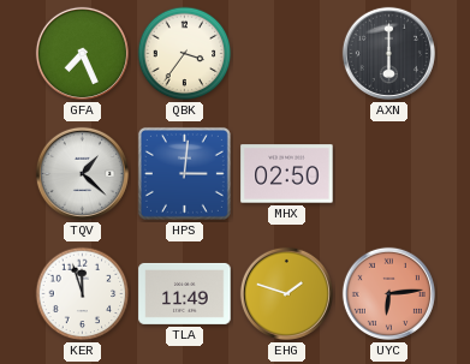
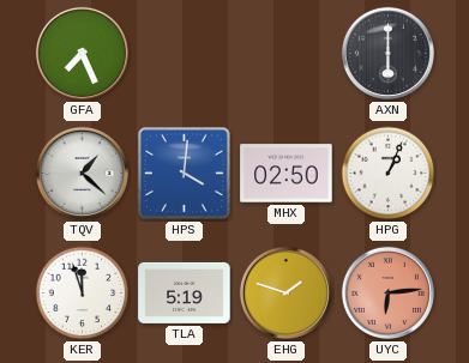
QBK: 3:36 -> none (185, 54)
HPS: 3:01 -> 4:01 (184, 173)
HPG: none -> 1:04 (389, 174)
TLA: 11:49 -> 5:19 (185, 292)
